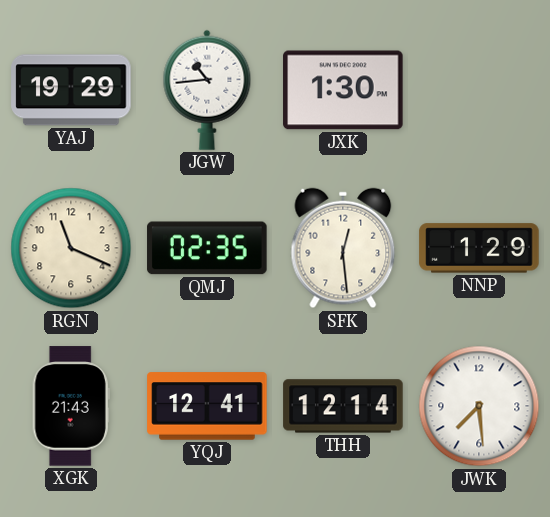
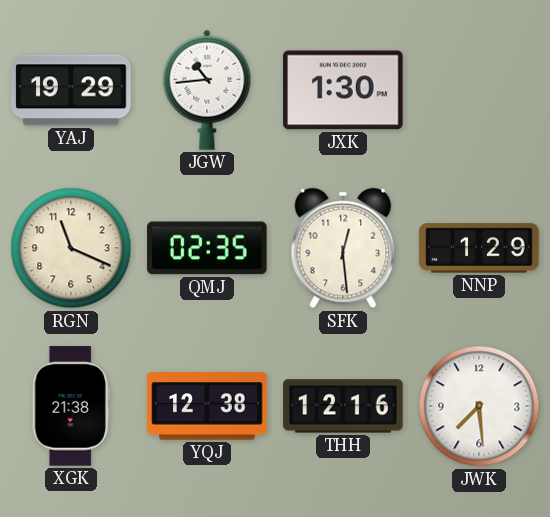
XGK: 21:43 -> 21:38 (71, 406)
YQJ: 12:41 -> 12:38 (207, 406)
THH: 12:14 -> 12:16 (343, 406)
